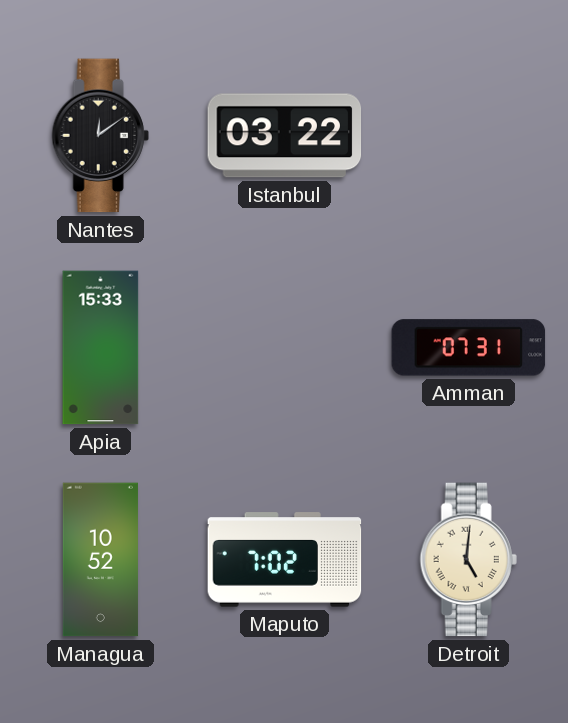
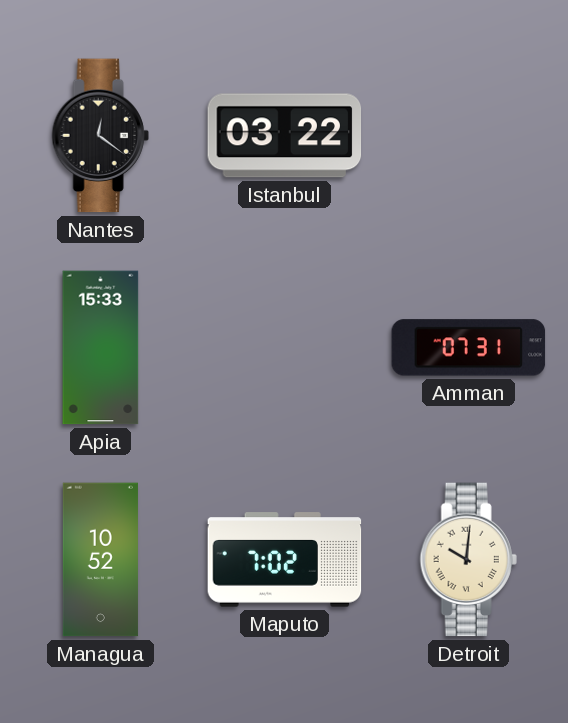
Nantes: 12:09 -> 12:21 (100, 136)
Detroit: 5:01 -> 10:01 (468, 560)
